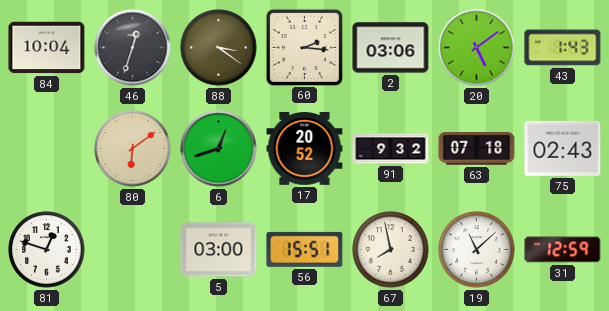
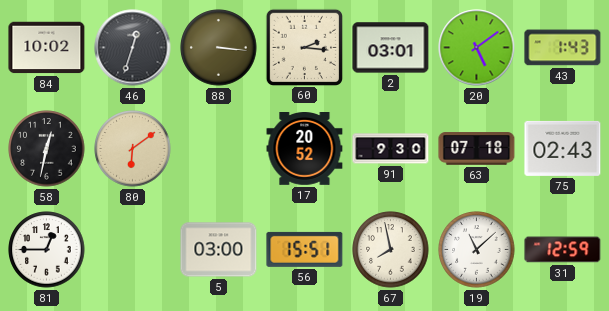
84: 10:04 -> 10:02 (47, 48)
88: 3:21 -> 3:16 (219, 48)
2: 03:06 -> 03:01 (391, 48)
58: none -> 12:32 (47, 149)
6: 12:42 -> none (219, 149)
91: 9:32 -> 9:30 (391, 149)
81: 12:48 -> 12:45 (47, 250)
